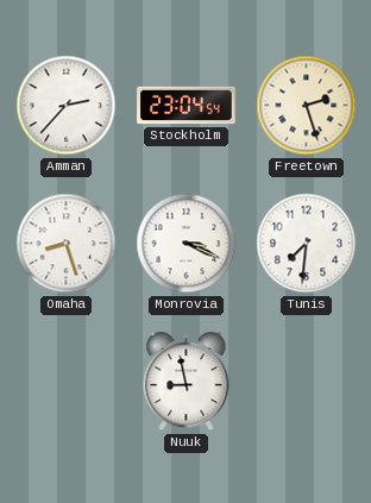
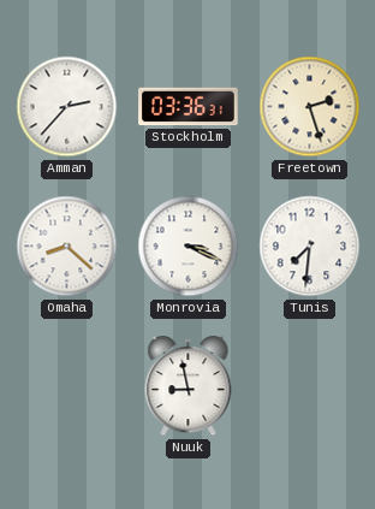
Stockholm: 23:04 -> 03:36 (189, 107)
Omaha: 8:27 -> 8:22 (67, 247)
